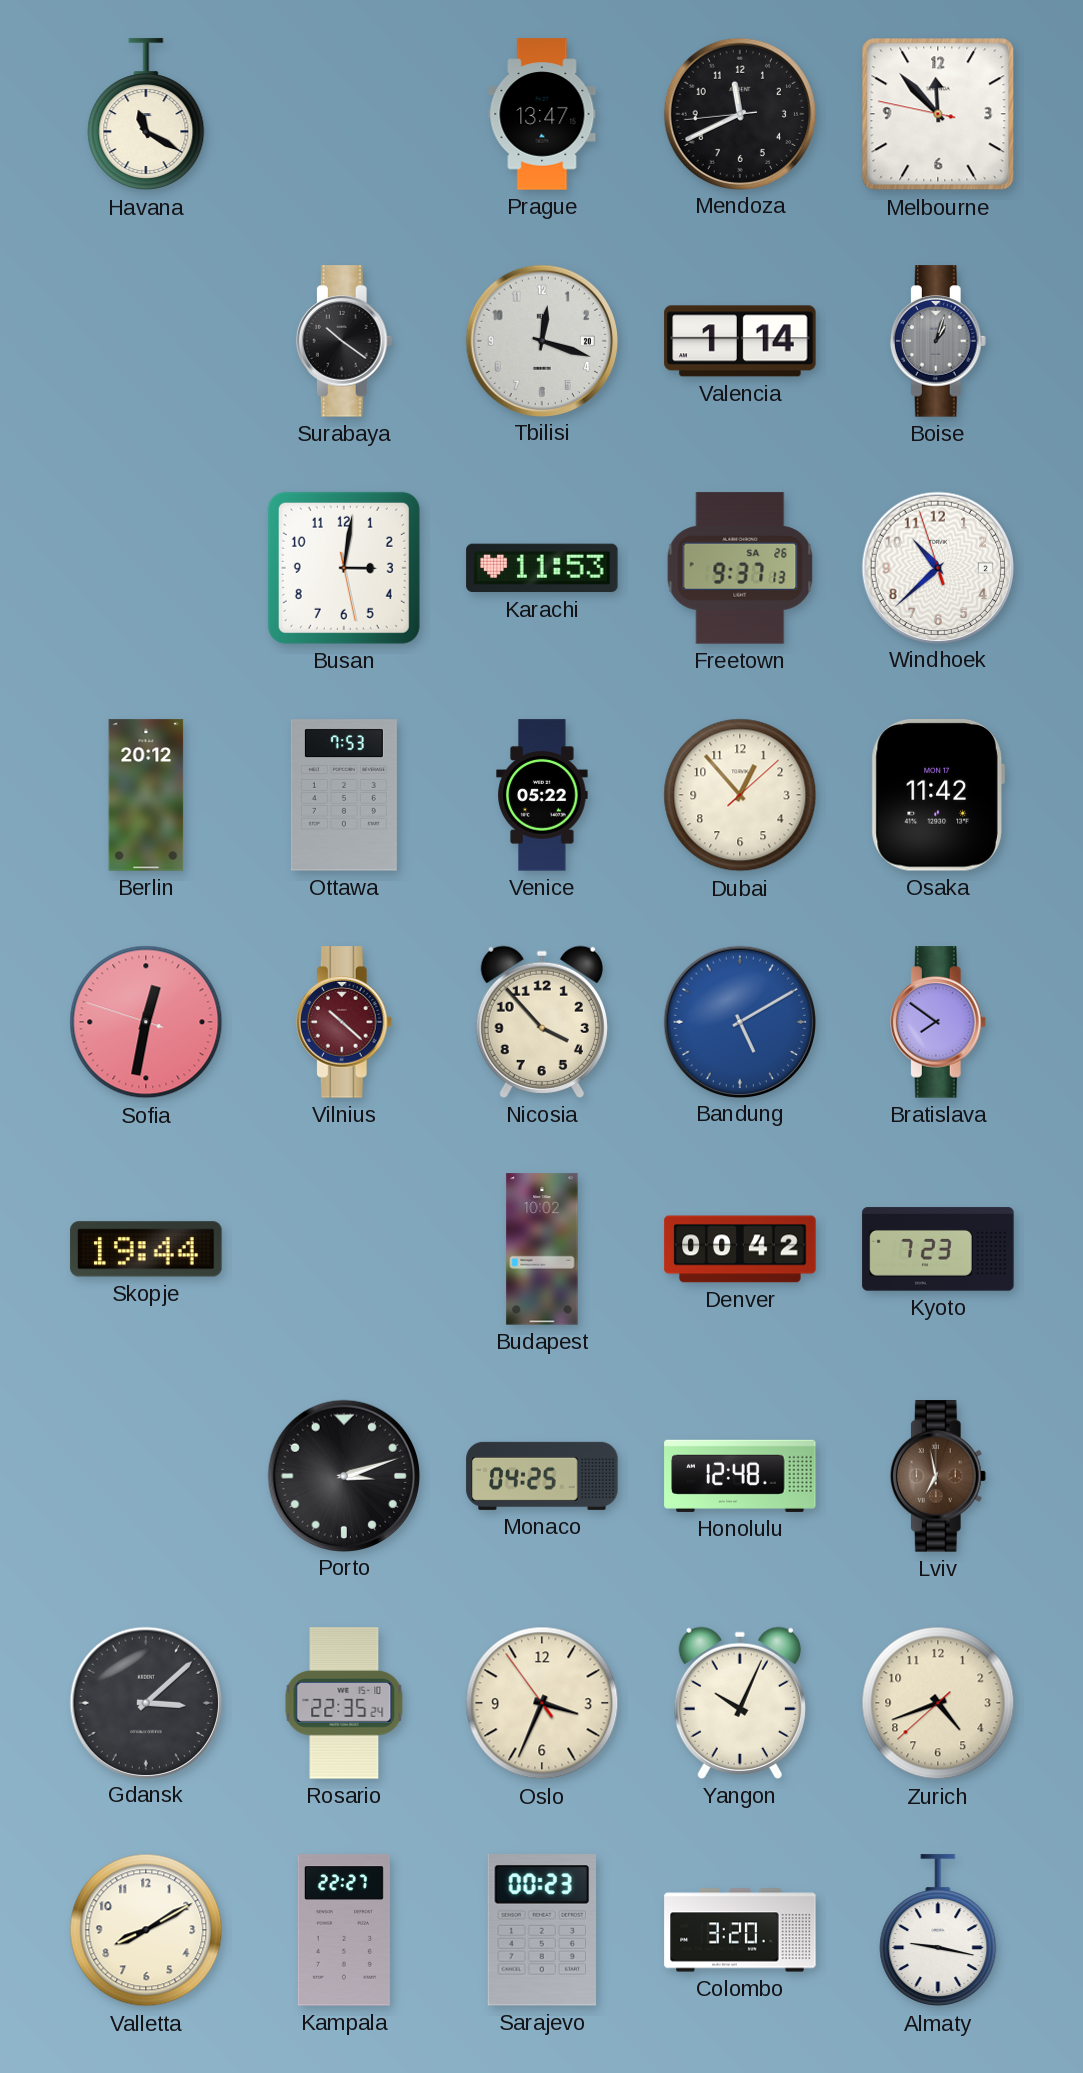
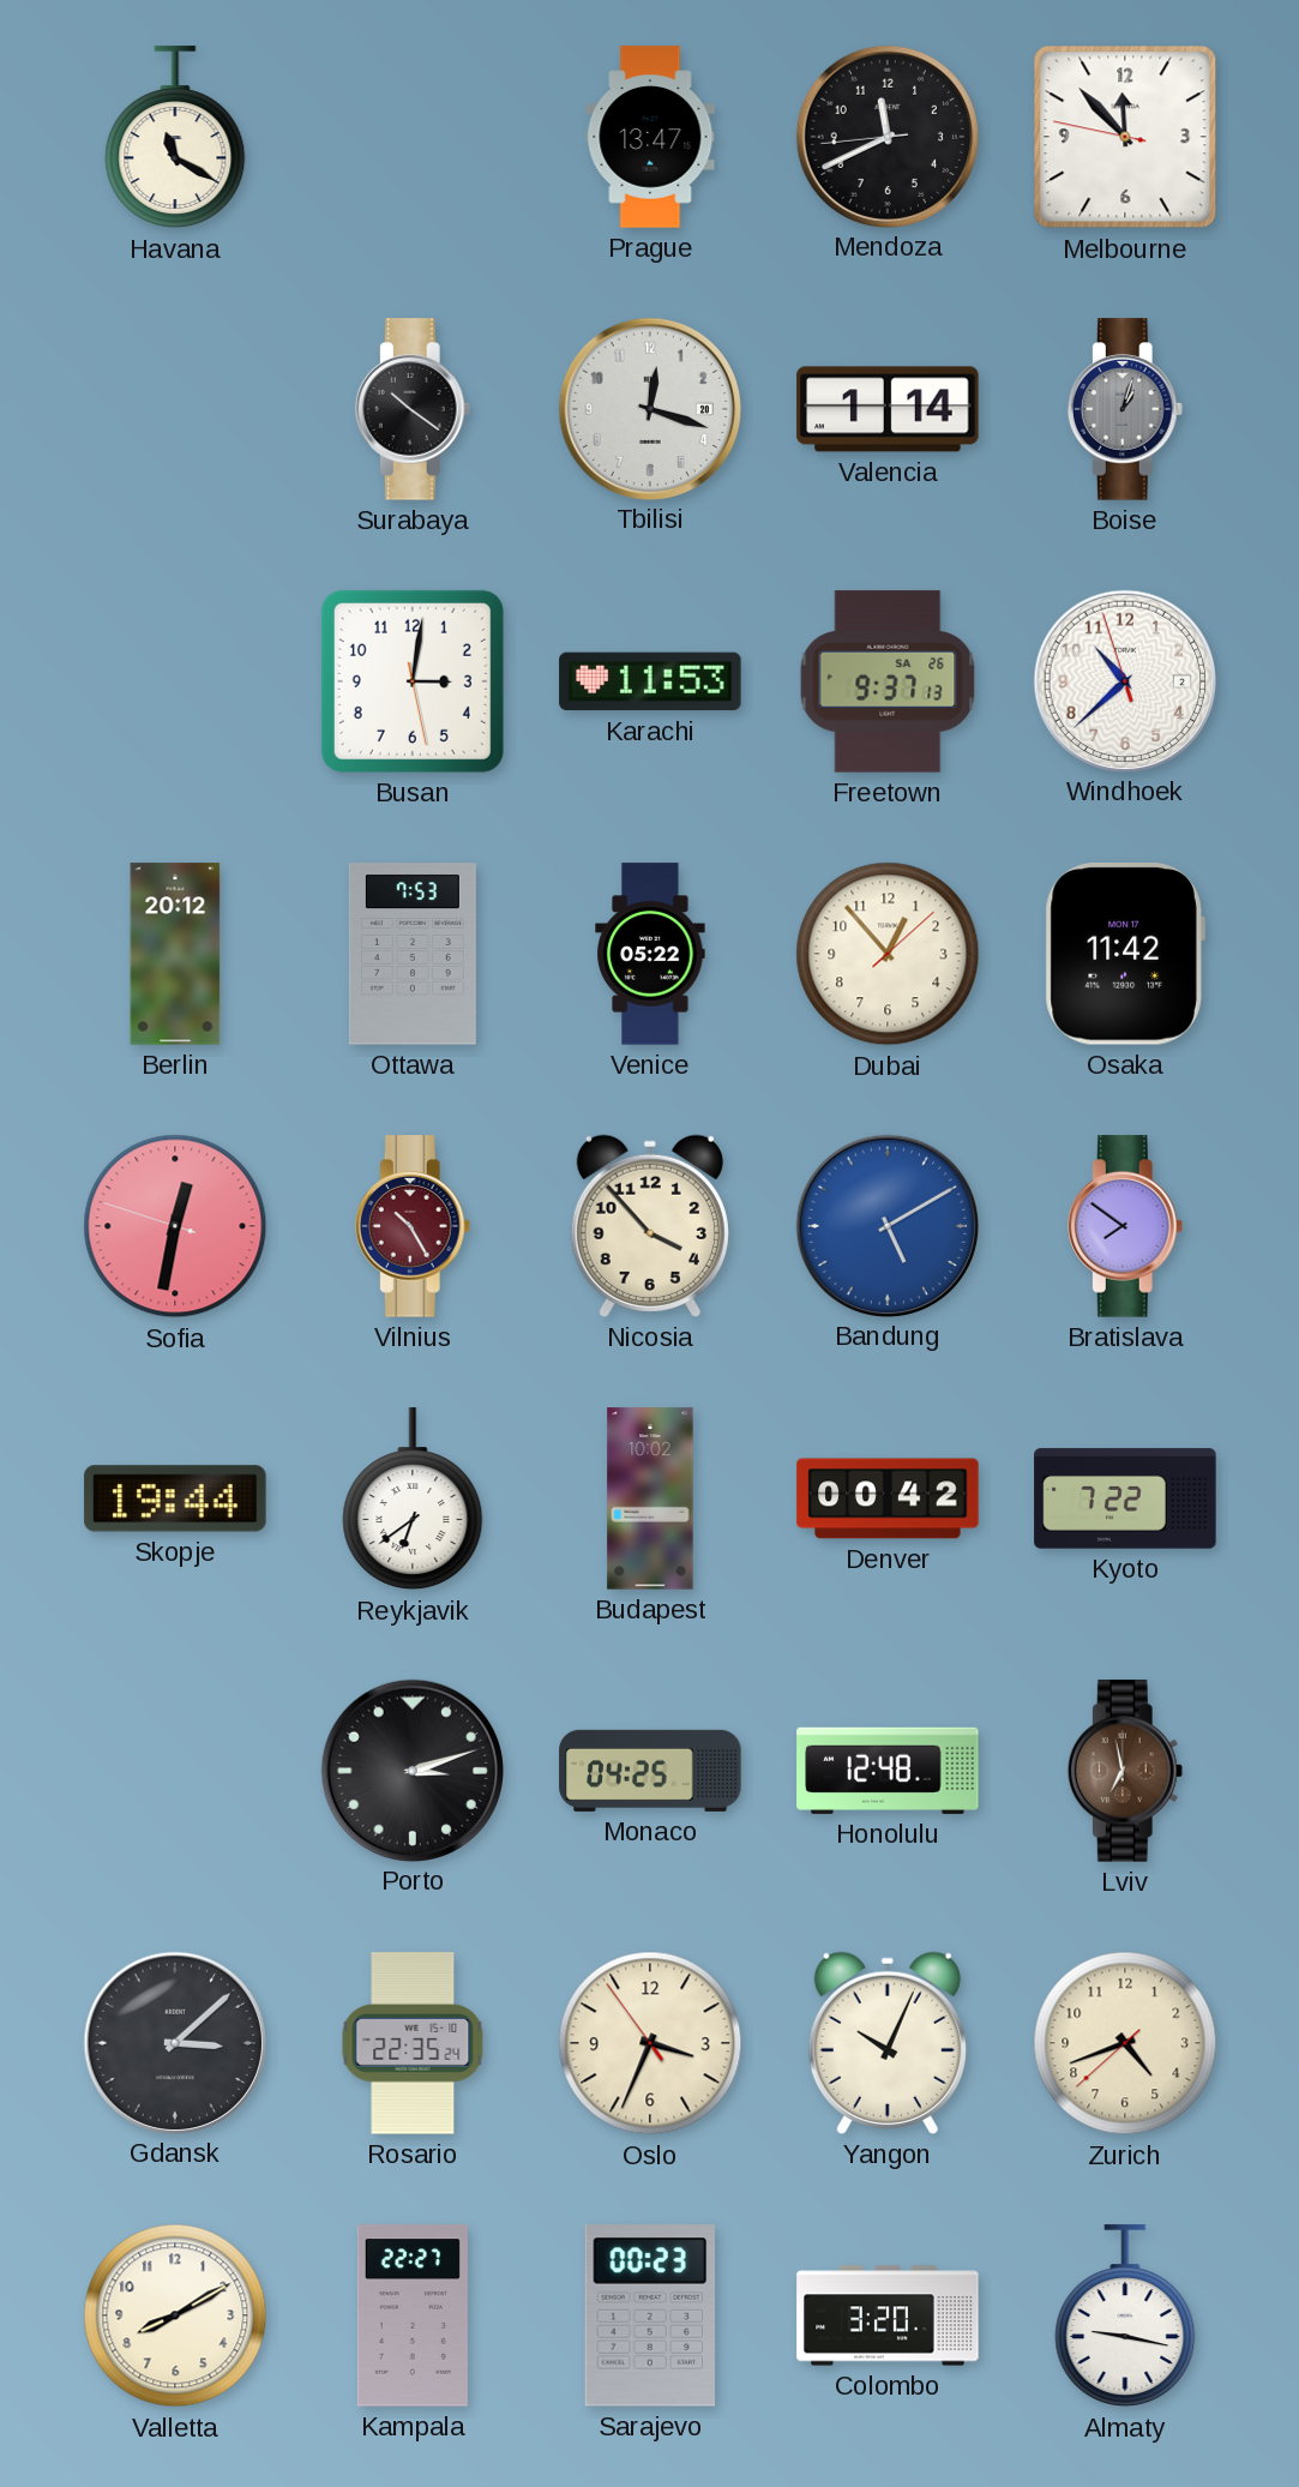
Vilnius: 10:22 -> 10:25 (413, 1226)
Reykjavik: none -> 6:39 (413, 1500)
Kyoto: 7:23 -> 7:22 (1125, 1498)
